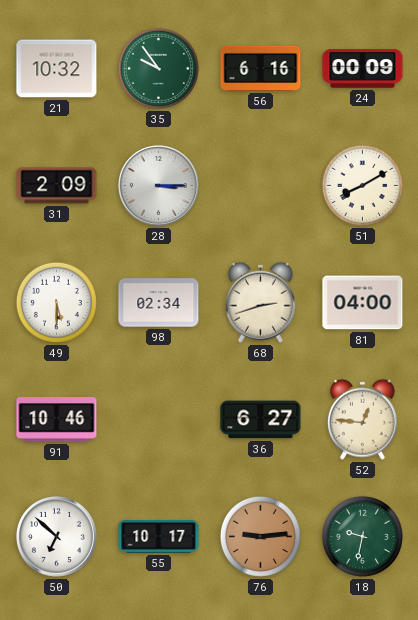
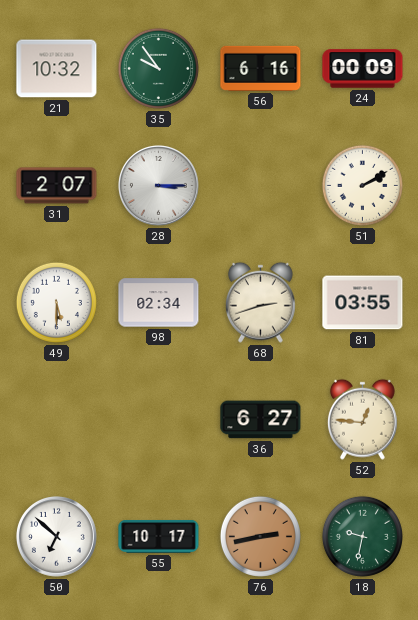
31: 2:09 -> 2:07 (57, 186)
51: 8:10 -> 2:10 (362, 185)
81: 04:00 -> 03:55 (363, 303)
91: 10:46 -> none (57, 420)
76: 9:14 -> 2:43 (260, 536)
